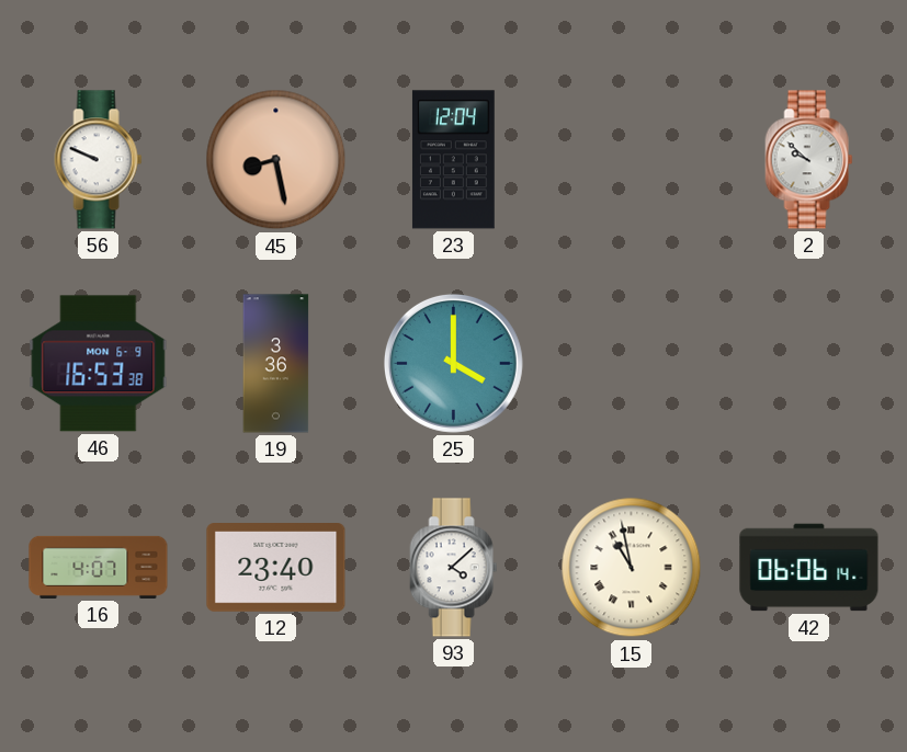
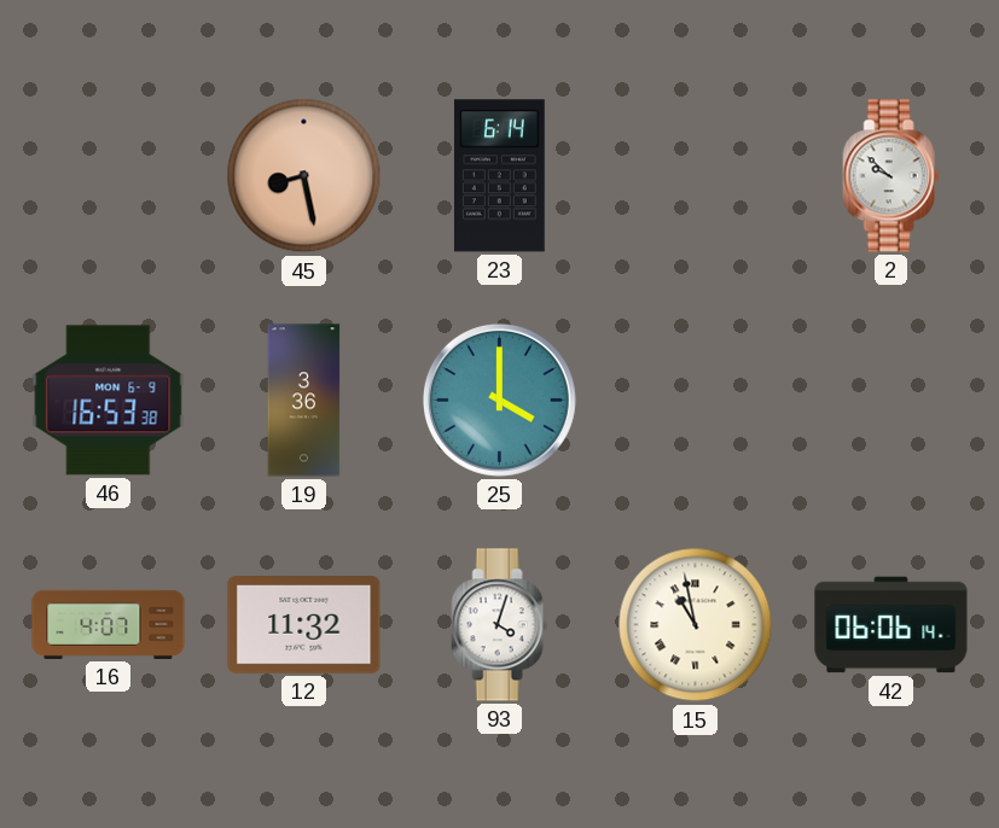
56: 9:49 -> none (99, 160)
23: 12:04 -> 6:14 (499, 176)
12: 23:40 -> 11:32 (304, 625)
93: 4:08 -> 4:03 (500, 625)
